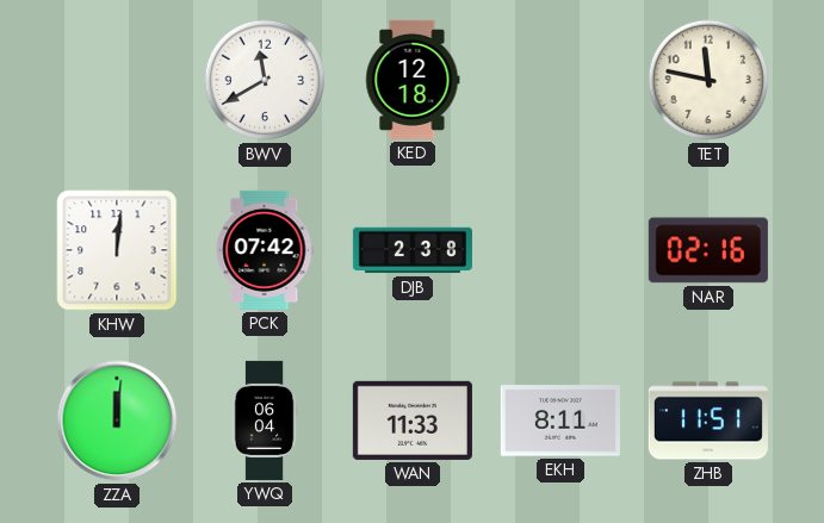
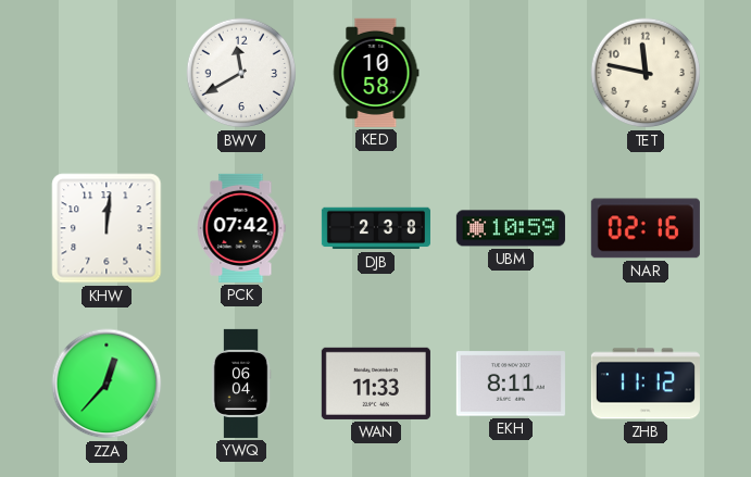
KED: 12:18 -> 10:58 (376, 73)
UBM: none -> 10:59 (511, 228)
ZZA: 12:01 -> 12:37 (107, 384)
ZHB: 11:51 -> 11:12 (646, 384)
